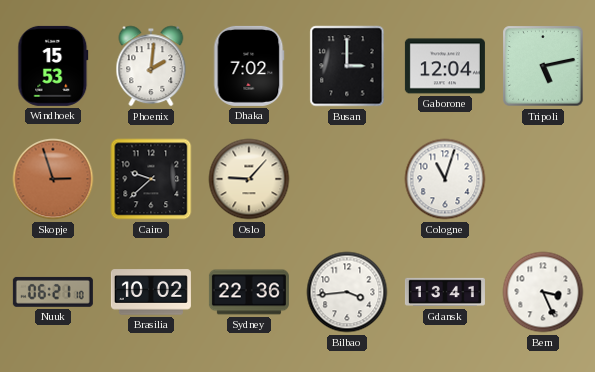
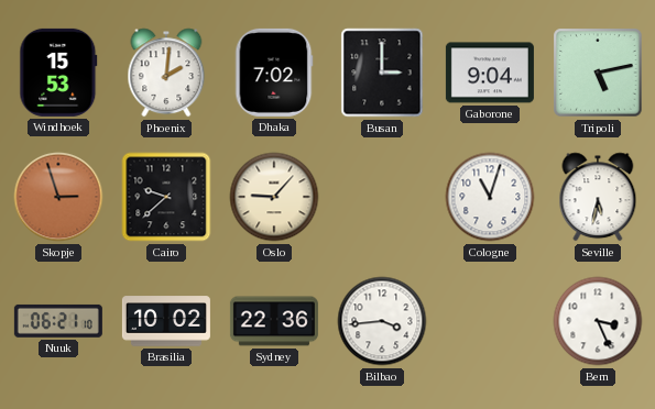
Gaborone: 12:04 -> 9:04 (490, 73)
Seville: none -> 5:32 (598, 197)
Gdansk: 13:41 -> none (445, 292)
